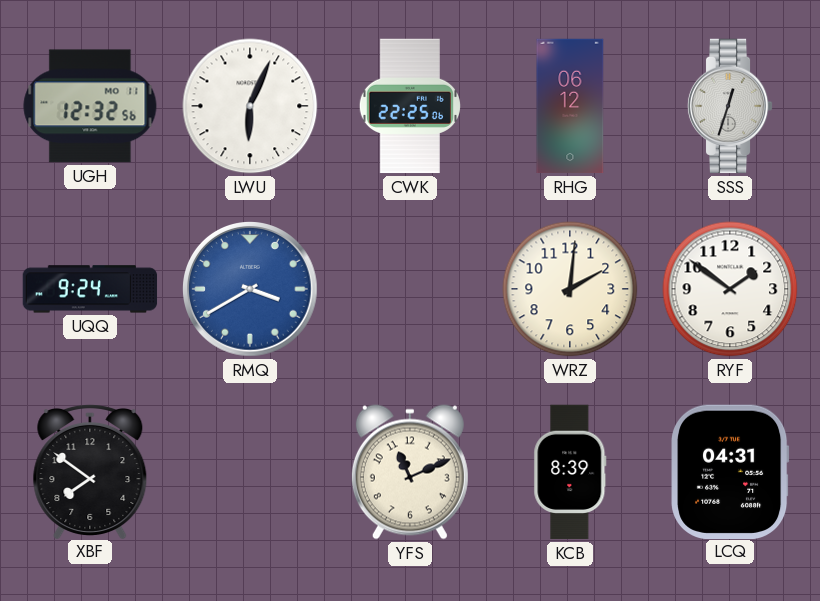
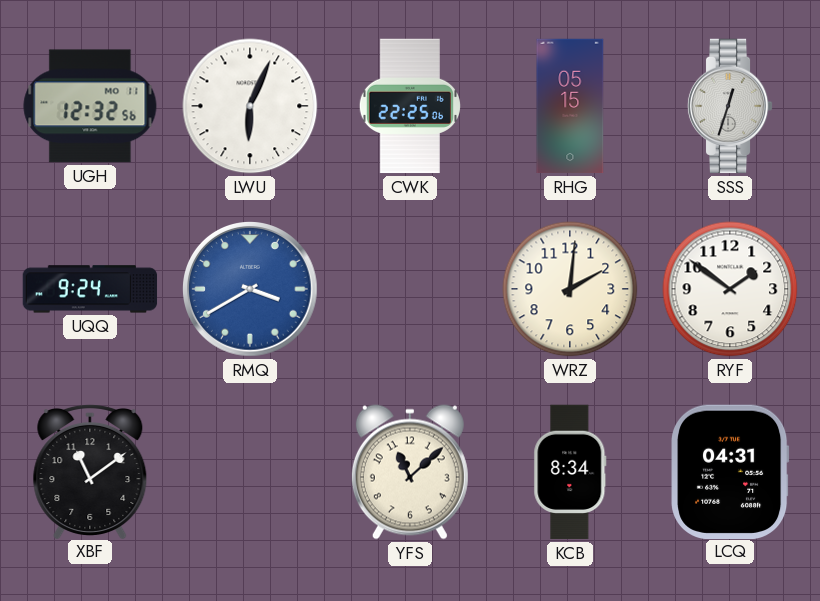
RHG: 06:12 -> 05:15 (570, 106)
XBF: 7:51 -> 11:09 (90, 471)
YFS: 11:11 -> 11:08 (410, 472)
KCB: 8:39 -> 8:34 (570, 472)
